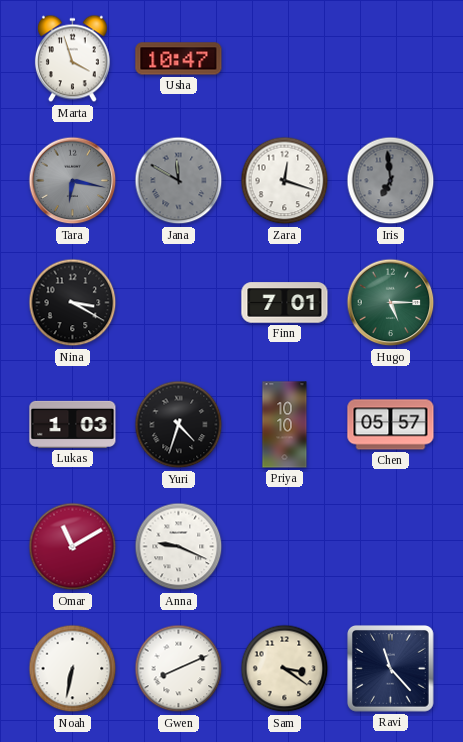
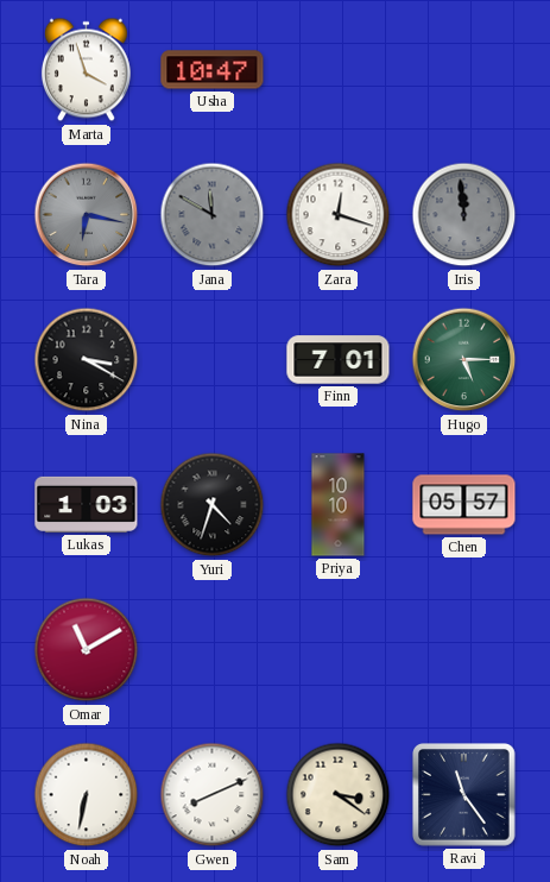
Iris: 6:59 -> 11:59 (464, 215)
Anna: 9:19 -> none (179, 547)
Ravi: 11:23 -> 11:24 (464, 795)
